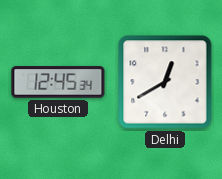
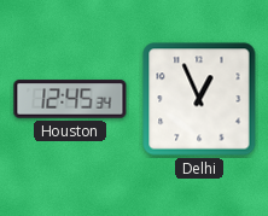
Delhi: 12:40 -> 12:56 (199, 99)
